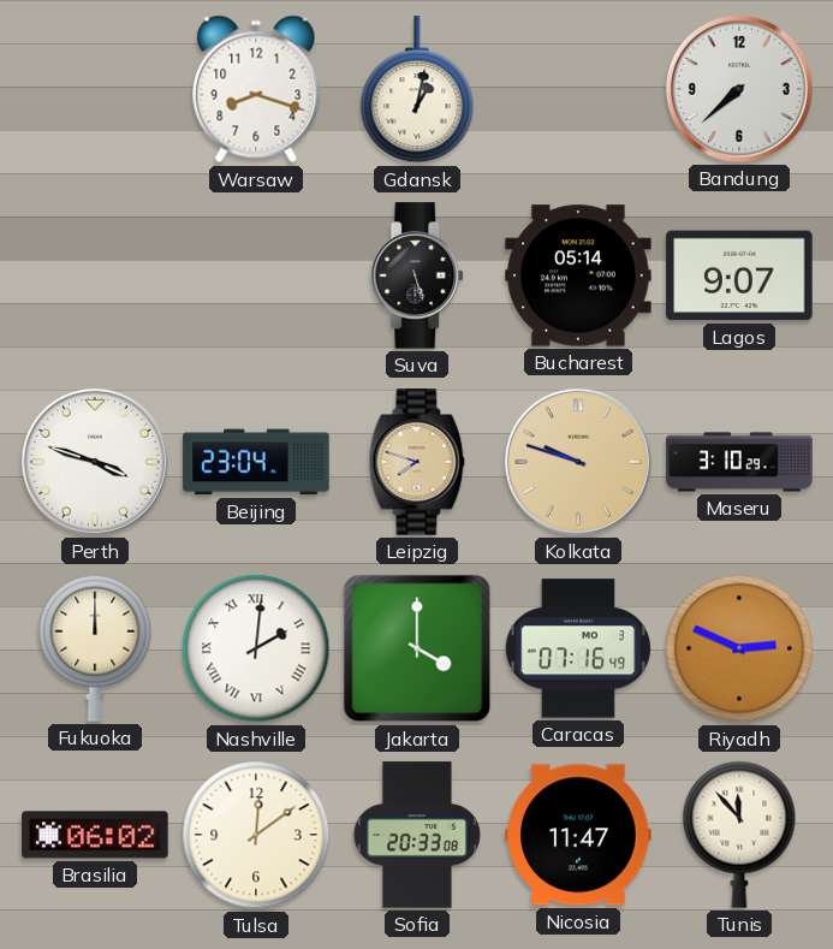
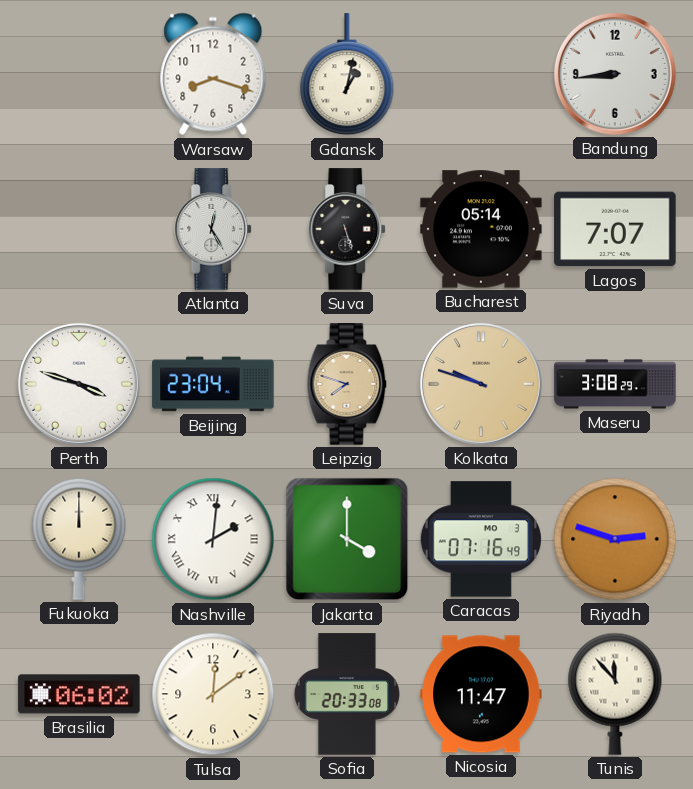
Bandung: 7:38 -> 8:44 (615, 74)
Atlanta: none -> 12:25 (214, 229)
Lagos: 9:07 -> 7:07 (615, 229)
Maseru: 3:10 -> 3:08 (615, 384)
Riyadh: 2:49 -> 2:48 (615, 539)
